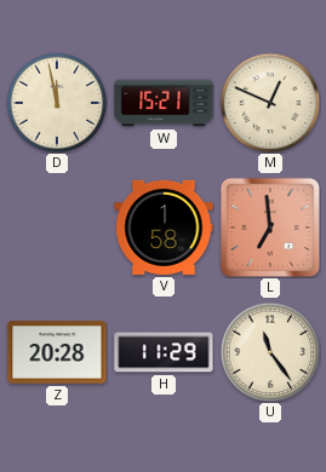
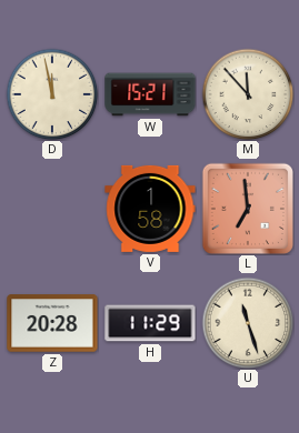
M: 12:49 -> 11:53 (248, 94)
U: 11:24 -> 11:27 (248, 323)
